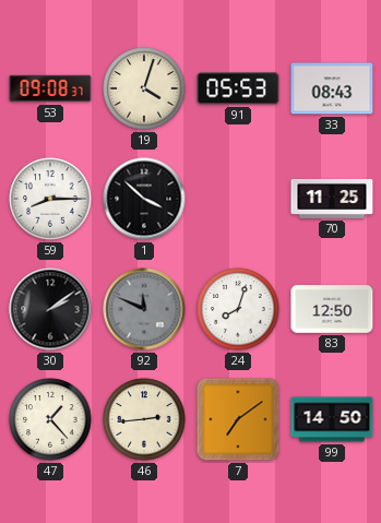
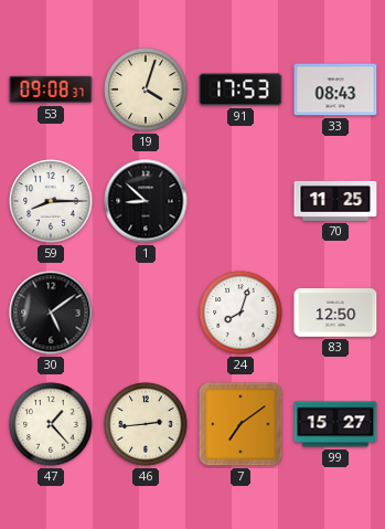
91: 05:53 -> 17:53 (240, 89)
1: 3:52 -> 8:52 (146, 201)
30: 2:09 -> 5:09 (51, 313)
92: 11:49 -> none (144, 309)
99: 14:50 -> 15:27 (335, 424)
